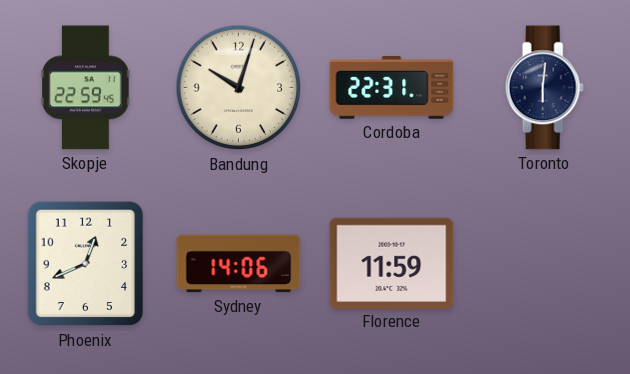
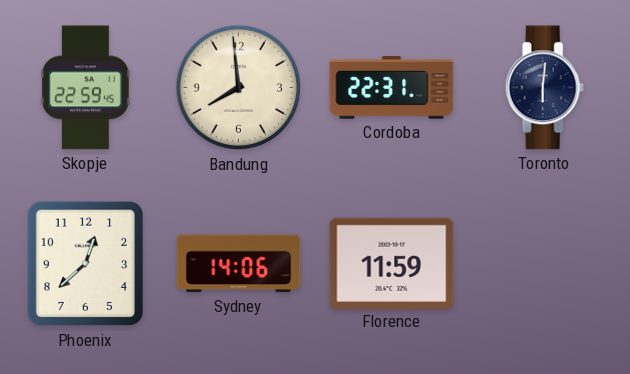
Bandung: 10:03 -> 7:59 (239, 88)
Phoenix: 12:41 -> 12:38 (86, 264)
